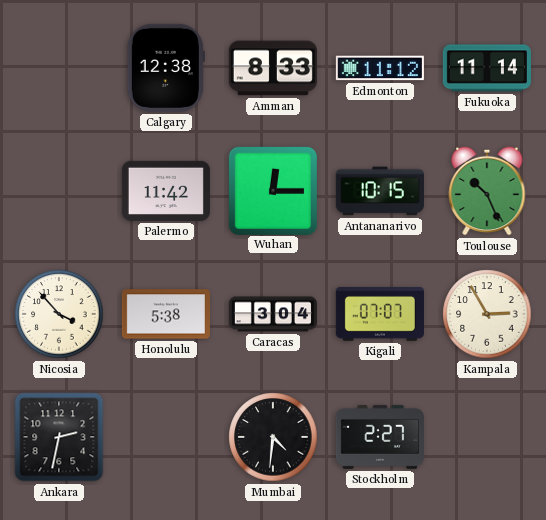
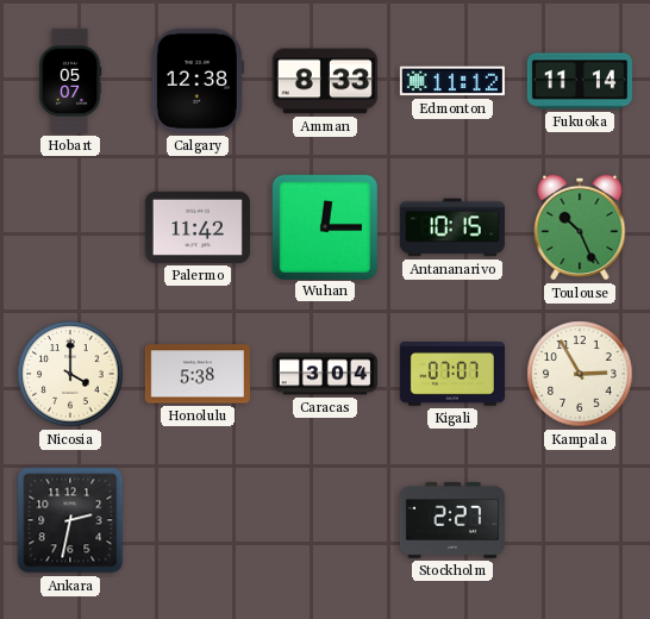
Hobart: none -> 05:07 (70, 81)
Nicosia: 3:53 -> 4:00 (70, 374)
Mumbai: 4:31 -> none (273, 437)
